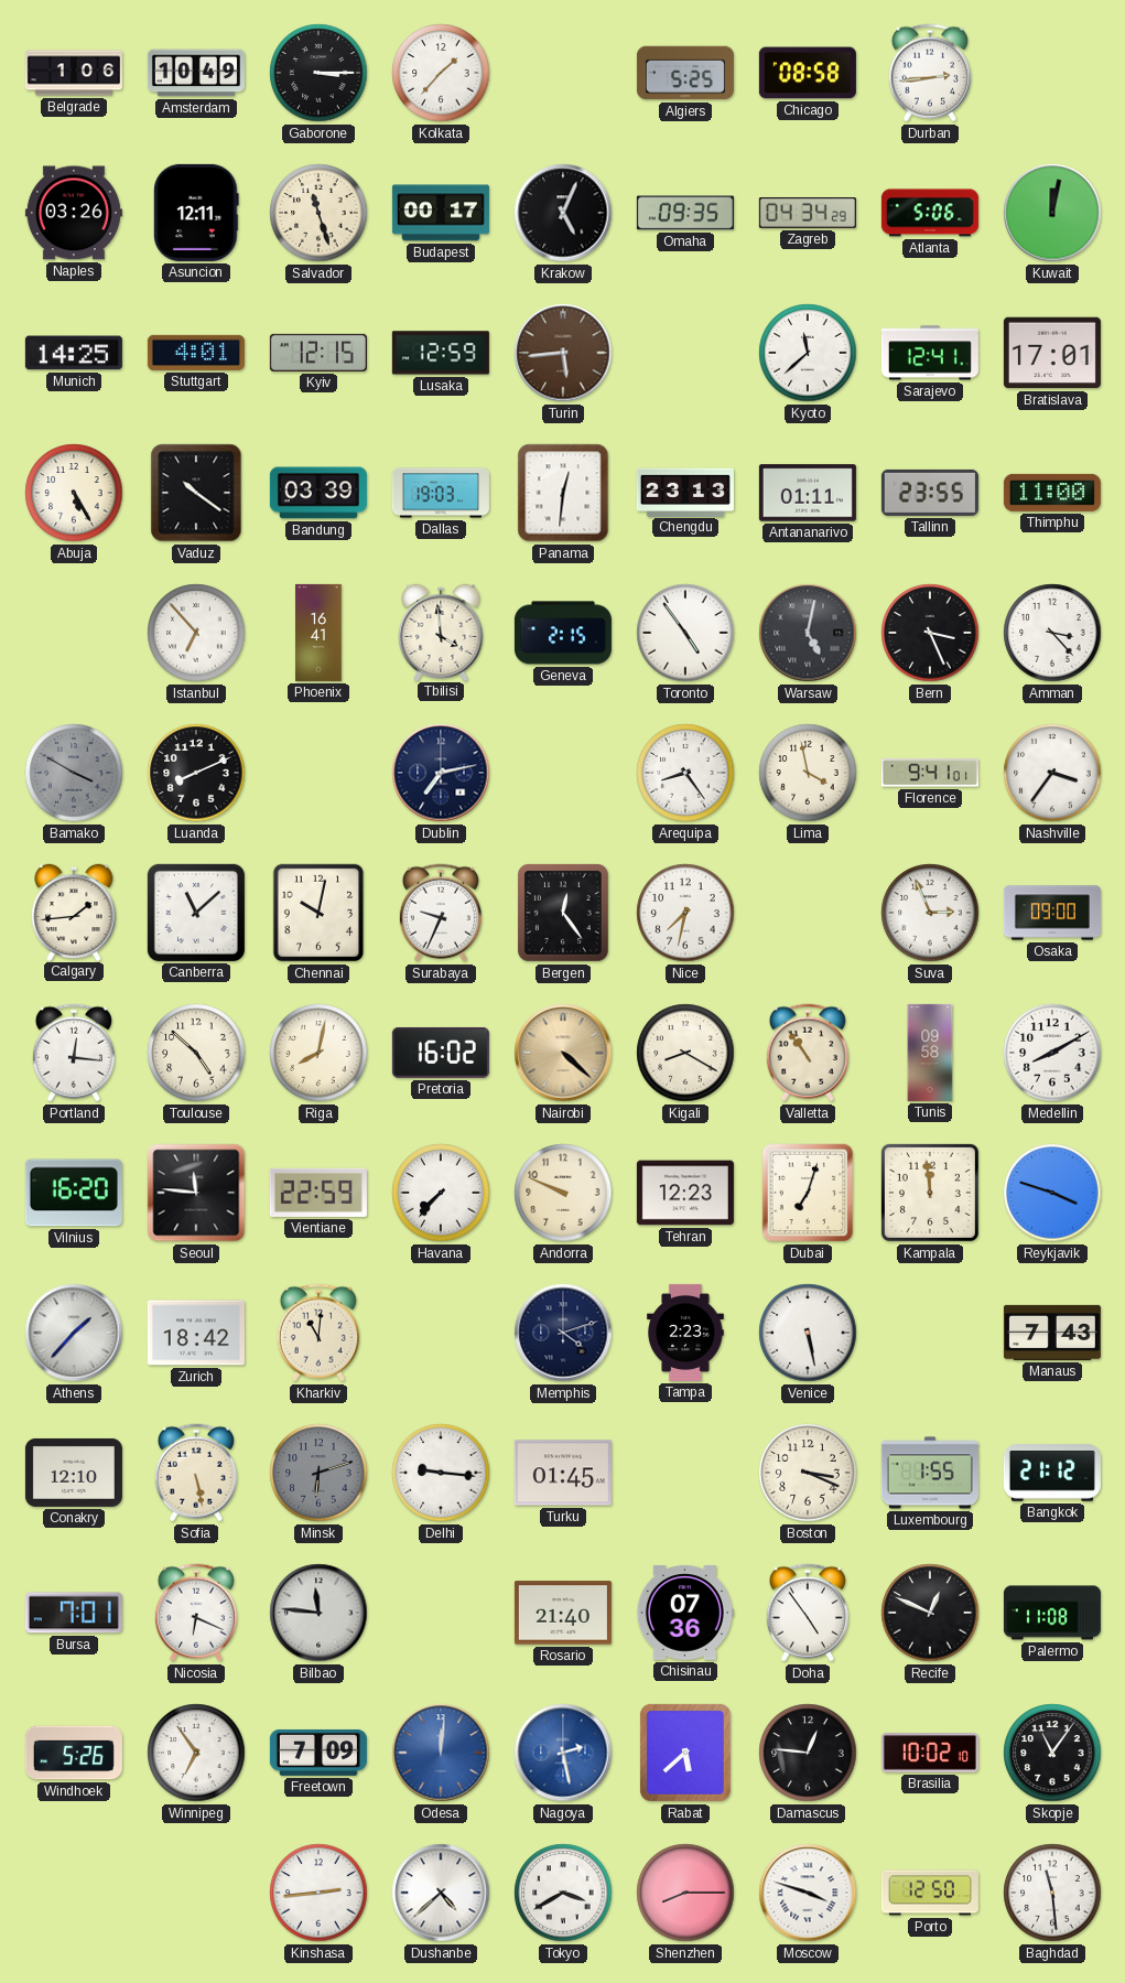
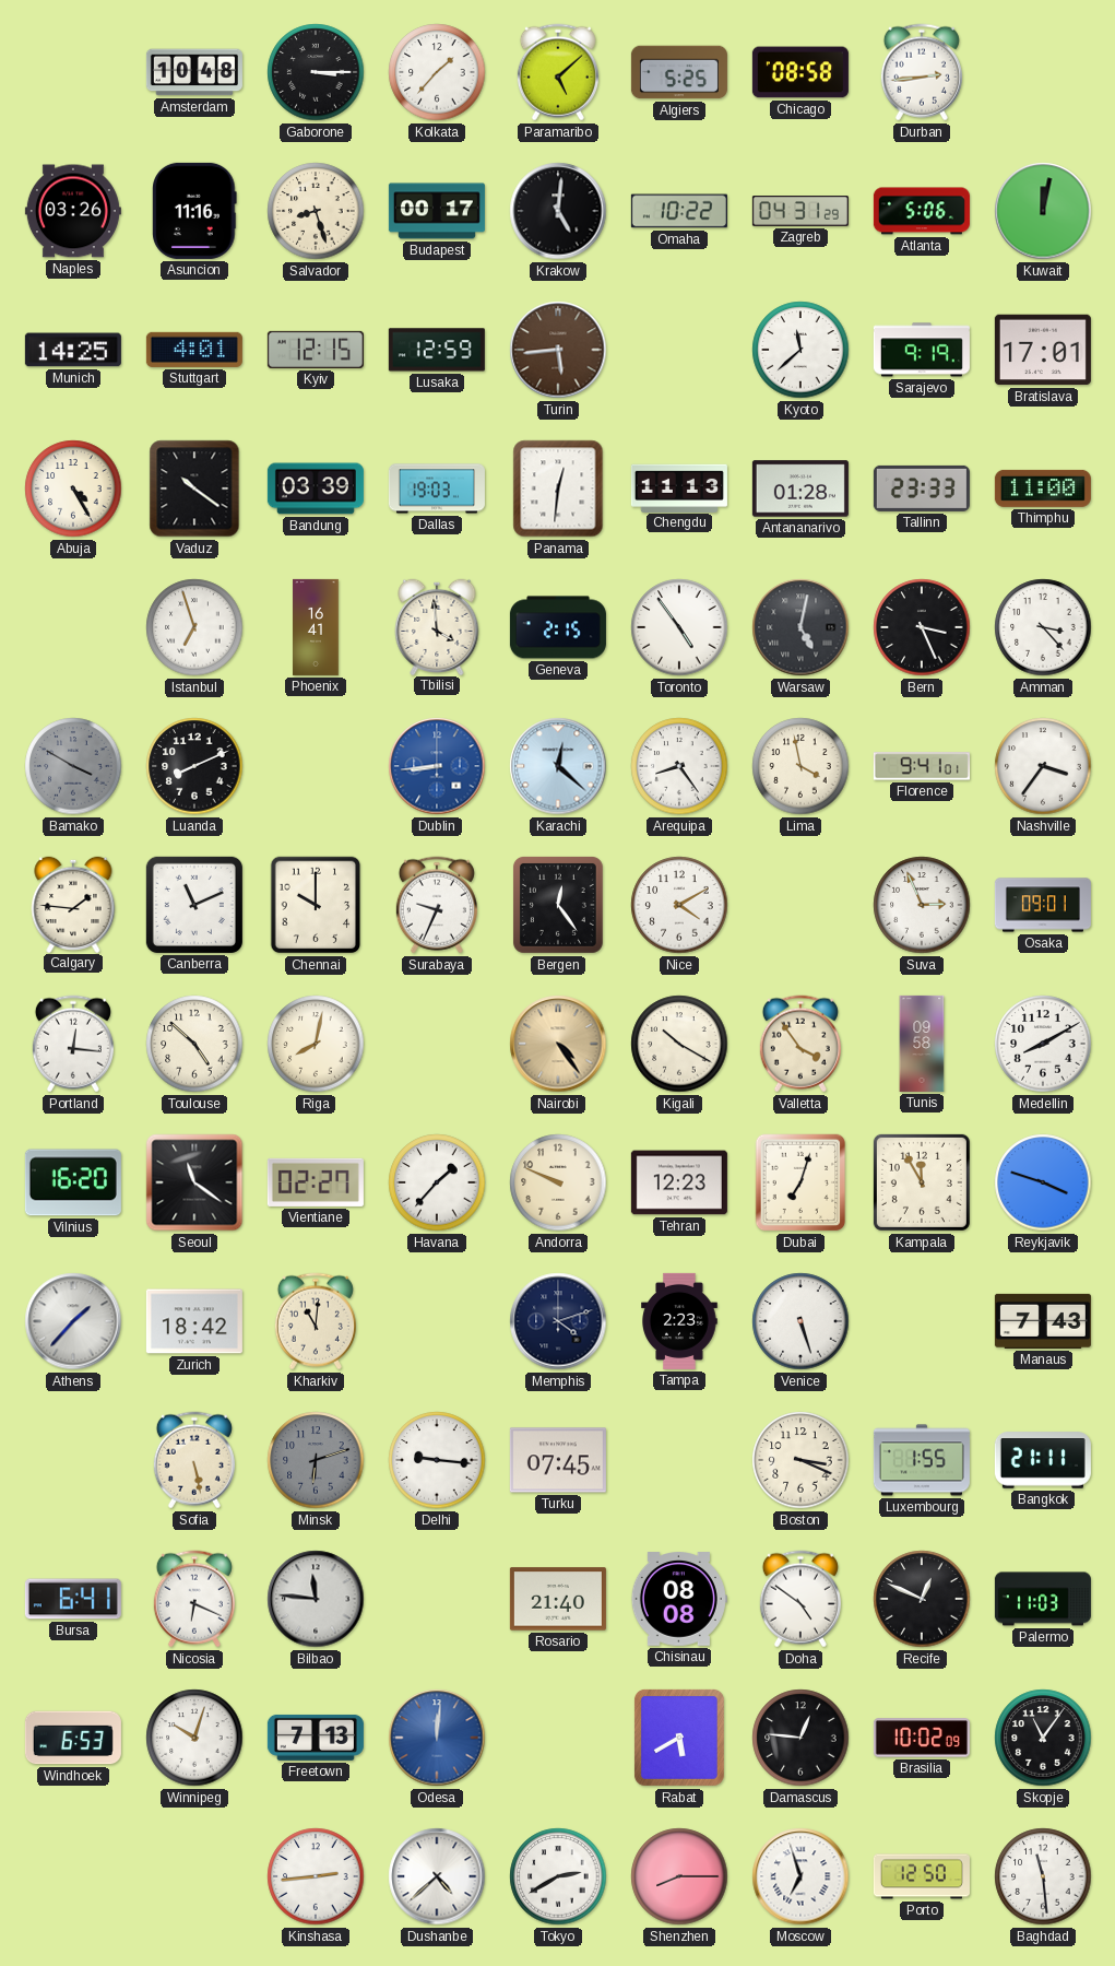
Belgrade: 1:06 -> none (74, 73)
Amsterdam: 10:49 -> 10:48 (194, 72)
Paramaribo: none -> 5:08 (558, 72)
Asuncion: 12:11 -> 11:16 (194, 211)
Salvador: 11:27 -> 8:27 (316, 211)
Krakow: 5:04 -> 5:01 (558, 211)
Omaha: 09:35 -> 10:22 (679, 211)
Zagreb: 04:34 -> 04:31 (800, 212)
Sarajevo: 12:41 -> 9:19 (922, 350)
Abuja: 5:25 -> 4:25 (73, 488)
Chengdu: 23:13 -> 11:13 (679, 487)
Antananarivo: 01:11 -> 01:28 (800, 488)
Tallinn: 23:55 -> 23:33 (922, 488)
Istanbul: 6:53 -> 6:57 (194, 627)
Dublin: 7:13 -> 8:44 (437, 766)
Dublin dial: navy -> blue (437, 766)
Karachi: none -> 12:22 (558, 766)
Calgary: 1:44 -> 1:46 (73, 904)
Canberra: 11:08 -> 11:11 (194, 905)
Chennai: 10:02 -> 10:00 (316, 905)
Nice: 7:32 -> 4:10 (679, 905)
Osaka: 09:00 -> 09:01 (1043, 905)
Pretoria: 16:02 -> none (441, 1053)
Nairobi: 4:22 -> 4:24 (558, 1044)
Kigali: 8:20 -> 10:20 (679, 1044)
Valletta: 10:54 -> 3:54 (800, 1044)
Seoul: 11:46 -> 11:21 (194, 1182)
Vientiane: 22:59 -> 02:27 (316, 1182)
Havana: 7:37 -> 1:37 (437, 1182)
Kampala: 11:59 -> 11:55 (922, 1182)
Venice: 5:28 -> 5:27 (800, 1321)
Conakry: 12:10 -> none (74, 1473)
Turku: 01:45 -> 07:45 (558, 1460)
Bangkok: 21:12 -> 21:11 (1043, 1460)
Bursa: 7:01 -> 6:41 (73, 1599)
Chisinau: 07:36 -> 08:08 (679, 1599)
Doha: 4:54 -> 4:51 (800, 1599)
Palermo: 11:08 -> 11:03 (1043, 1599)
Windhoek: 5:26 -> 6:53 (73, 1738)
Winnipeg: 6:54 -> 10:03 (194, 1738)
Freetown: 7:09 -> 7:13 (316, 1738)
Nagoya: 2:28 -> none (563, 1753)
Rabat: 5:38 -> 5:40 (679, 1738)
Brasilia: 10:02:10 -> 10:02:09 (922, 1738)
Tokyo: 3:40 -> 2:40 (558, 1876)
Moscow: 3:48 -> 6:57 (800, 1876)
